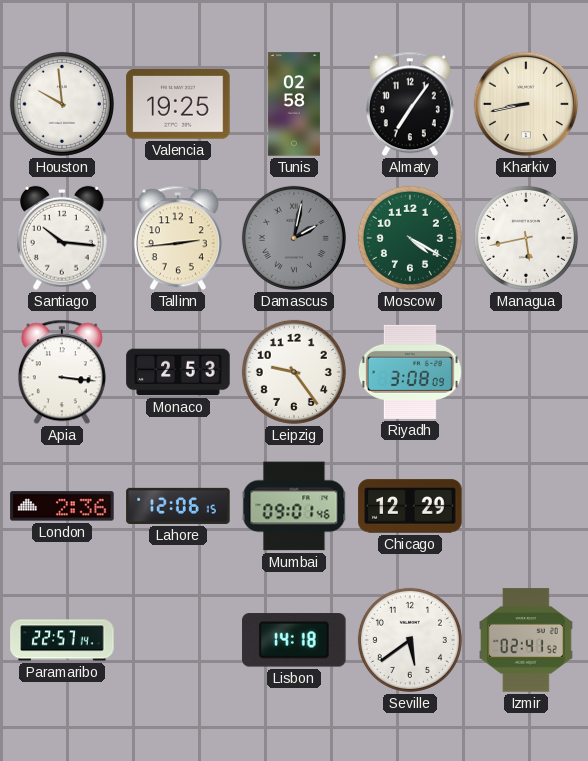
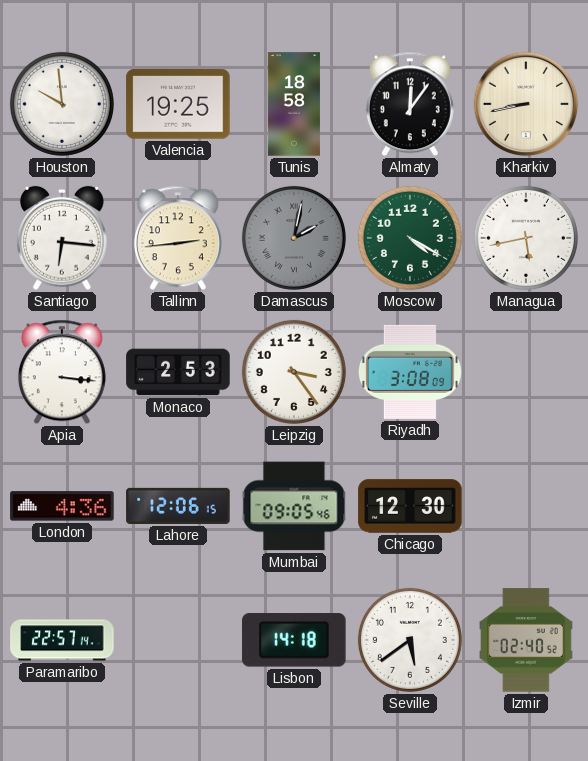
Tunis: 02:58 -> 18:58 (294, 104)
Almaty: 7:06 -> 12:06 (410, 104)
Santiago: 10:16 -> 6:16 (63, 238)
Leipzig: 9:24 -> 3:24 (294, 372)
London: 2:36 -> 4:36 (62, 506)
Mumbai: 09:01 -> 09:05 (294, 506)
Chicago: 12:29 -> 12:30 (410, 506)
Izmir: 02:41 -> 02:40 (526, 640)
